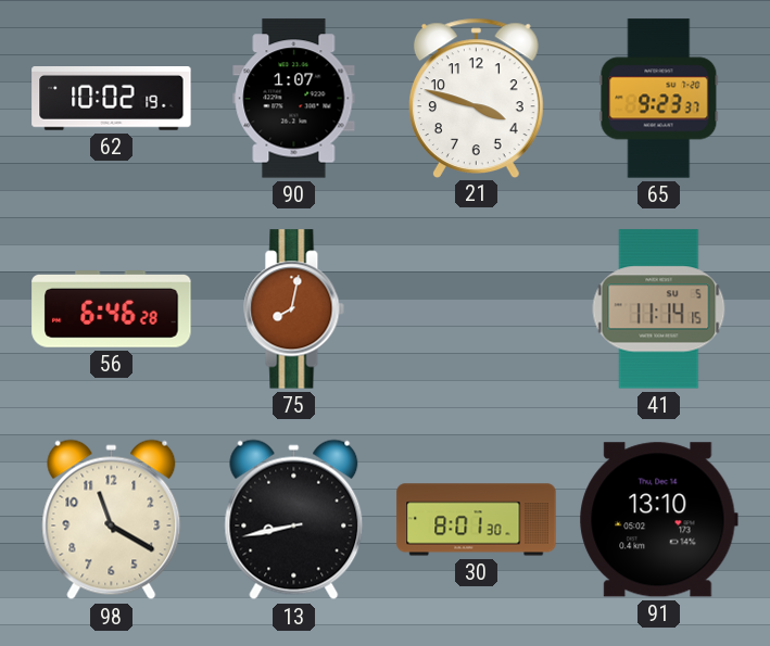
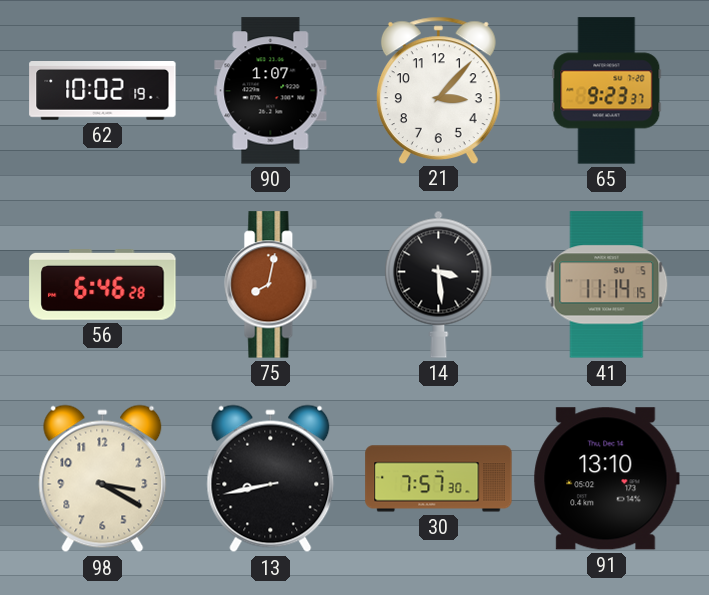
21: 3:48 -> 3:07 (438, 90)
14: none -> 3:29 (439, 284)
98: 11:20 -> 3:20 (103, 479)
30: 8:01 -> 7:57 (439, 479)
